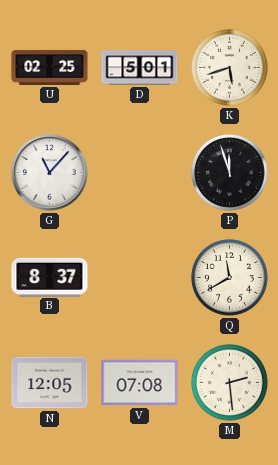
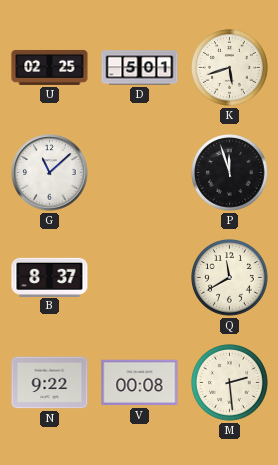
G: 11:07 -> 11:08 (50, 173)
N: 12:05 -> 9:22 (50, 383)
V: 07:08 -> 00:08 (140, 383)
